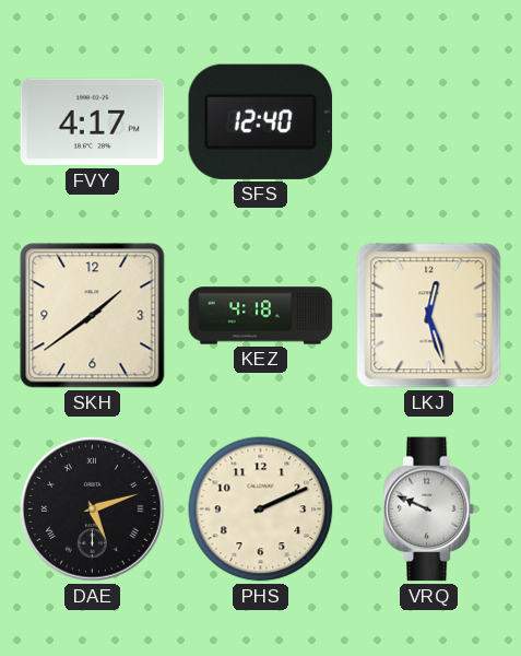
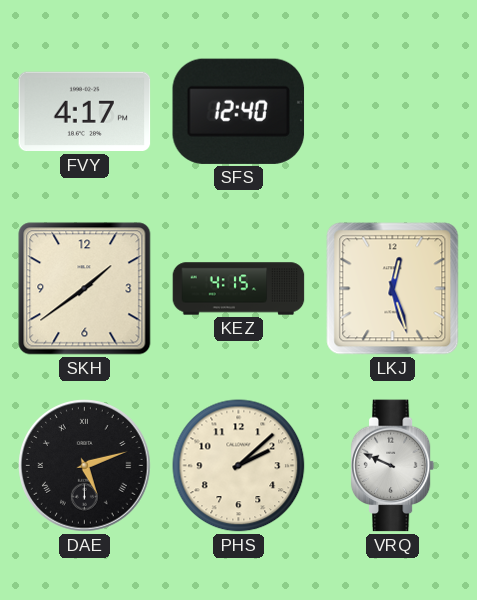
KEZ: 4:18 -> 4:15 (239, 289)
PHS: 2:11 -> 2:08 (239, 466)
